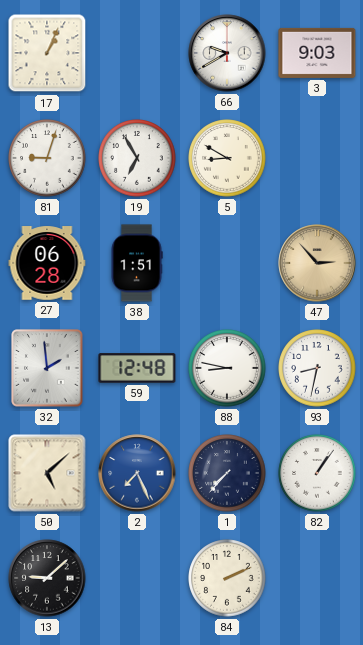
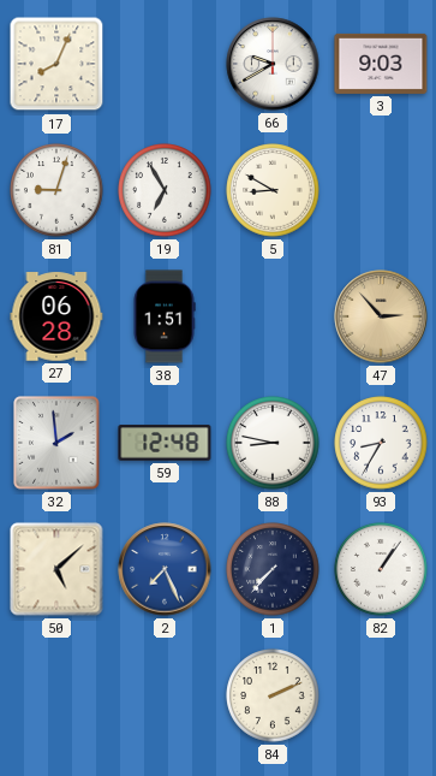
17: 1:04 -> 8:04 (56, 64)
93: 8:32 -> 8:35 (381, 443)
13: 9:08 -> none (47, 578)
